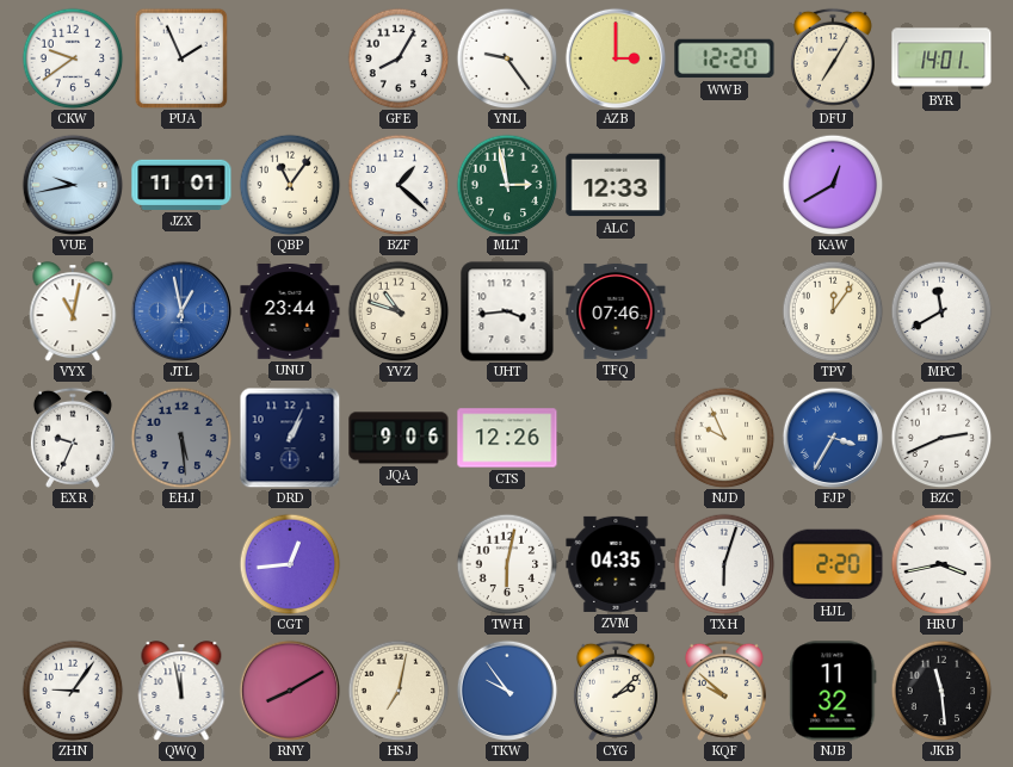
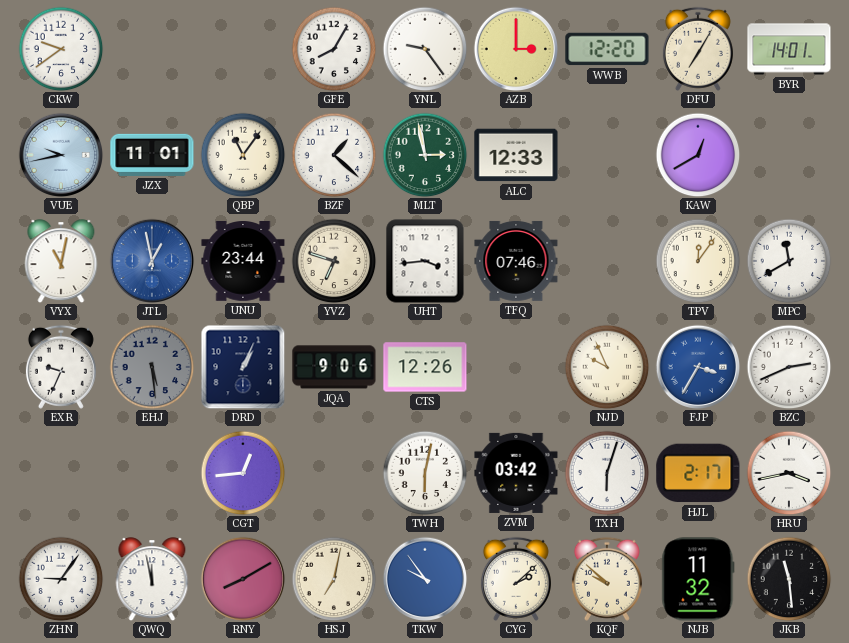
PUA: 1:56 -> none (181, 58)
YVZ: 10:48 -> 6:48 (334, 261)
ZVM: 04:35 -> 03:42 (516, 473)
HJL: 2:20 -> 2:17 (698, 473)
